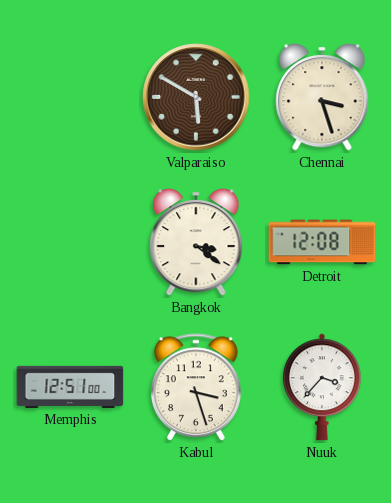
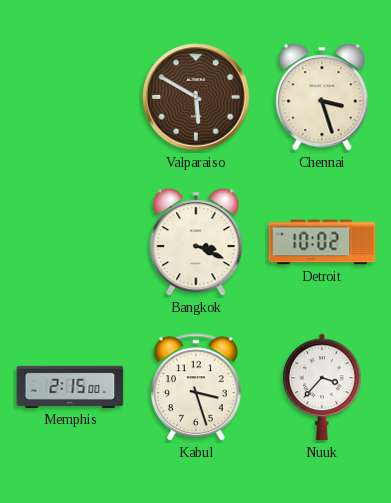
Bangkok: 3:21 -> 3:19 (196, 242)
Detroit: 12:08 -> 10:02 (322, 242)
Memphis: 12:51 -> 2:15 (70, 387)
